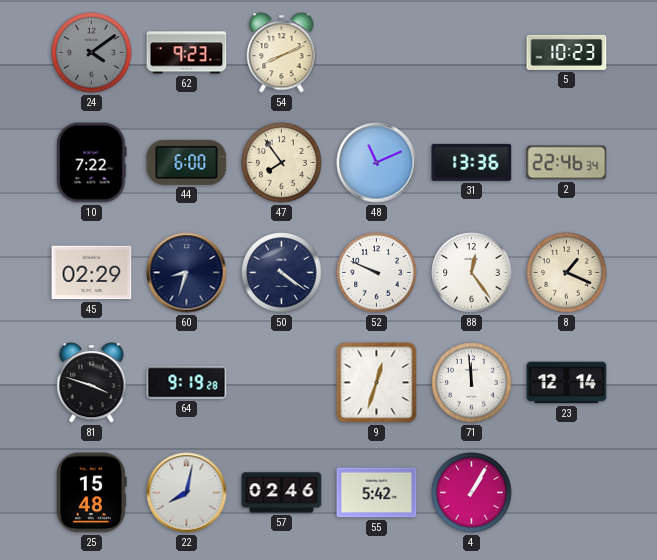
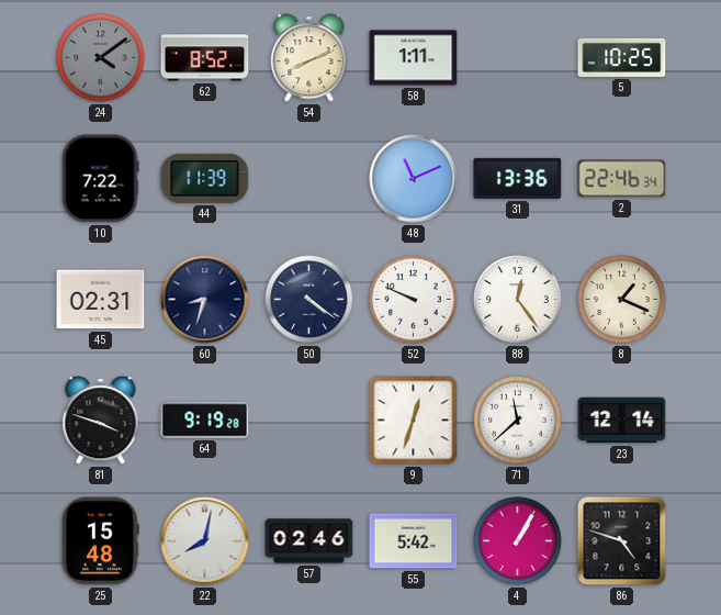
62: 9:23 -> 8:52 (205, 58)
58: none -> 1:11 (414, 58)
5: 10:23 -> 10:25 (622, 57)
44: 6:00 -> 11:39 (205, 178)
47: 7:54 -> none (282, 163)
45: 02:29 -> 02:31 (101, 300)
71: 11:59 -> 11:38 (518, 421)
86: none -> 4:48 (622, 541)
